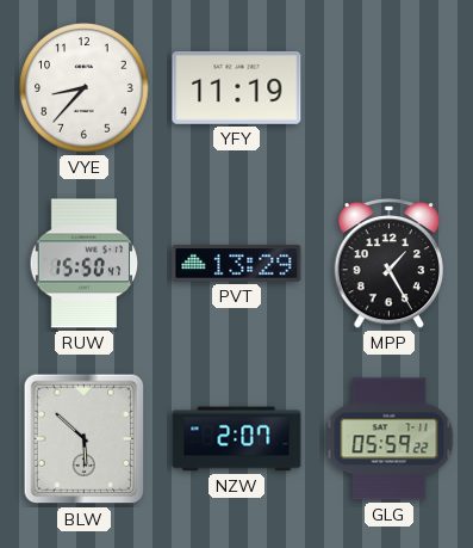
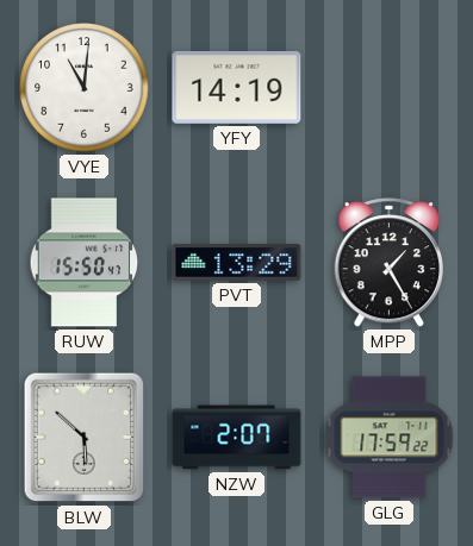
VYE: 8:37 -> 11:01 (85, 88)
YFY: 11:19 -> 14:19 (237, 87)
GLG: 05:59 -> 17:59 (390, 438)
